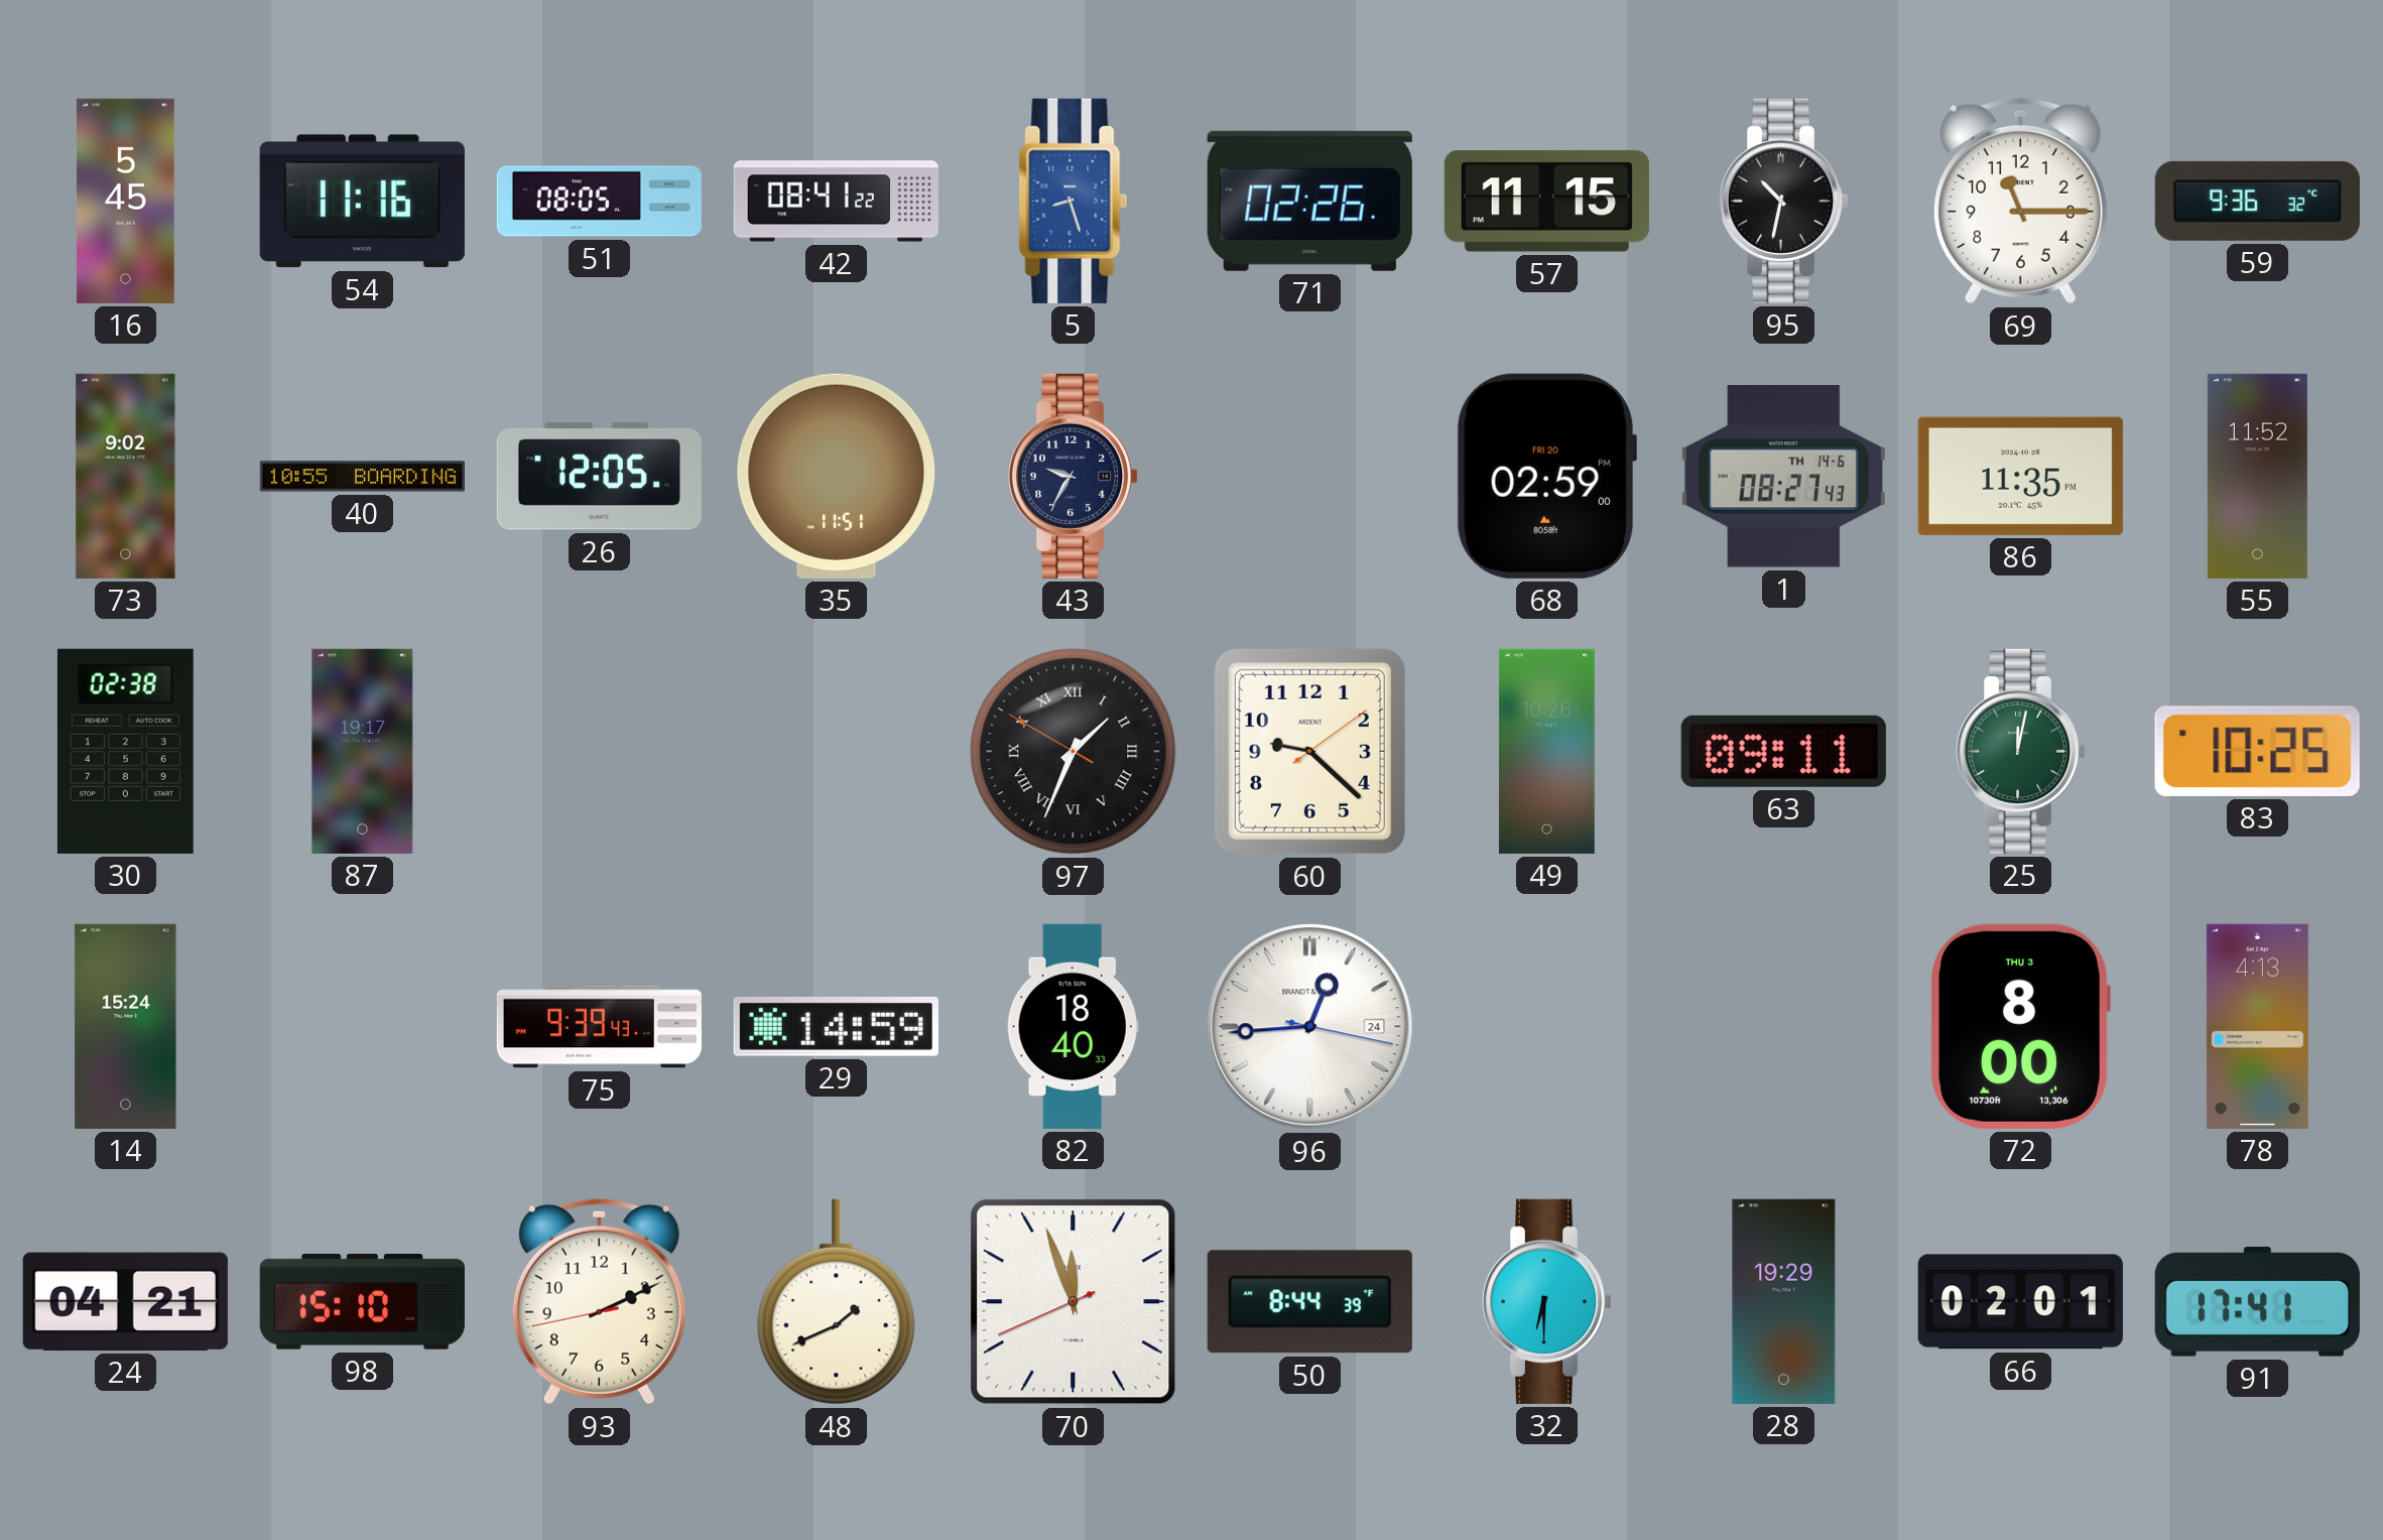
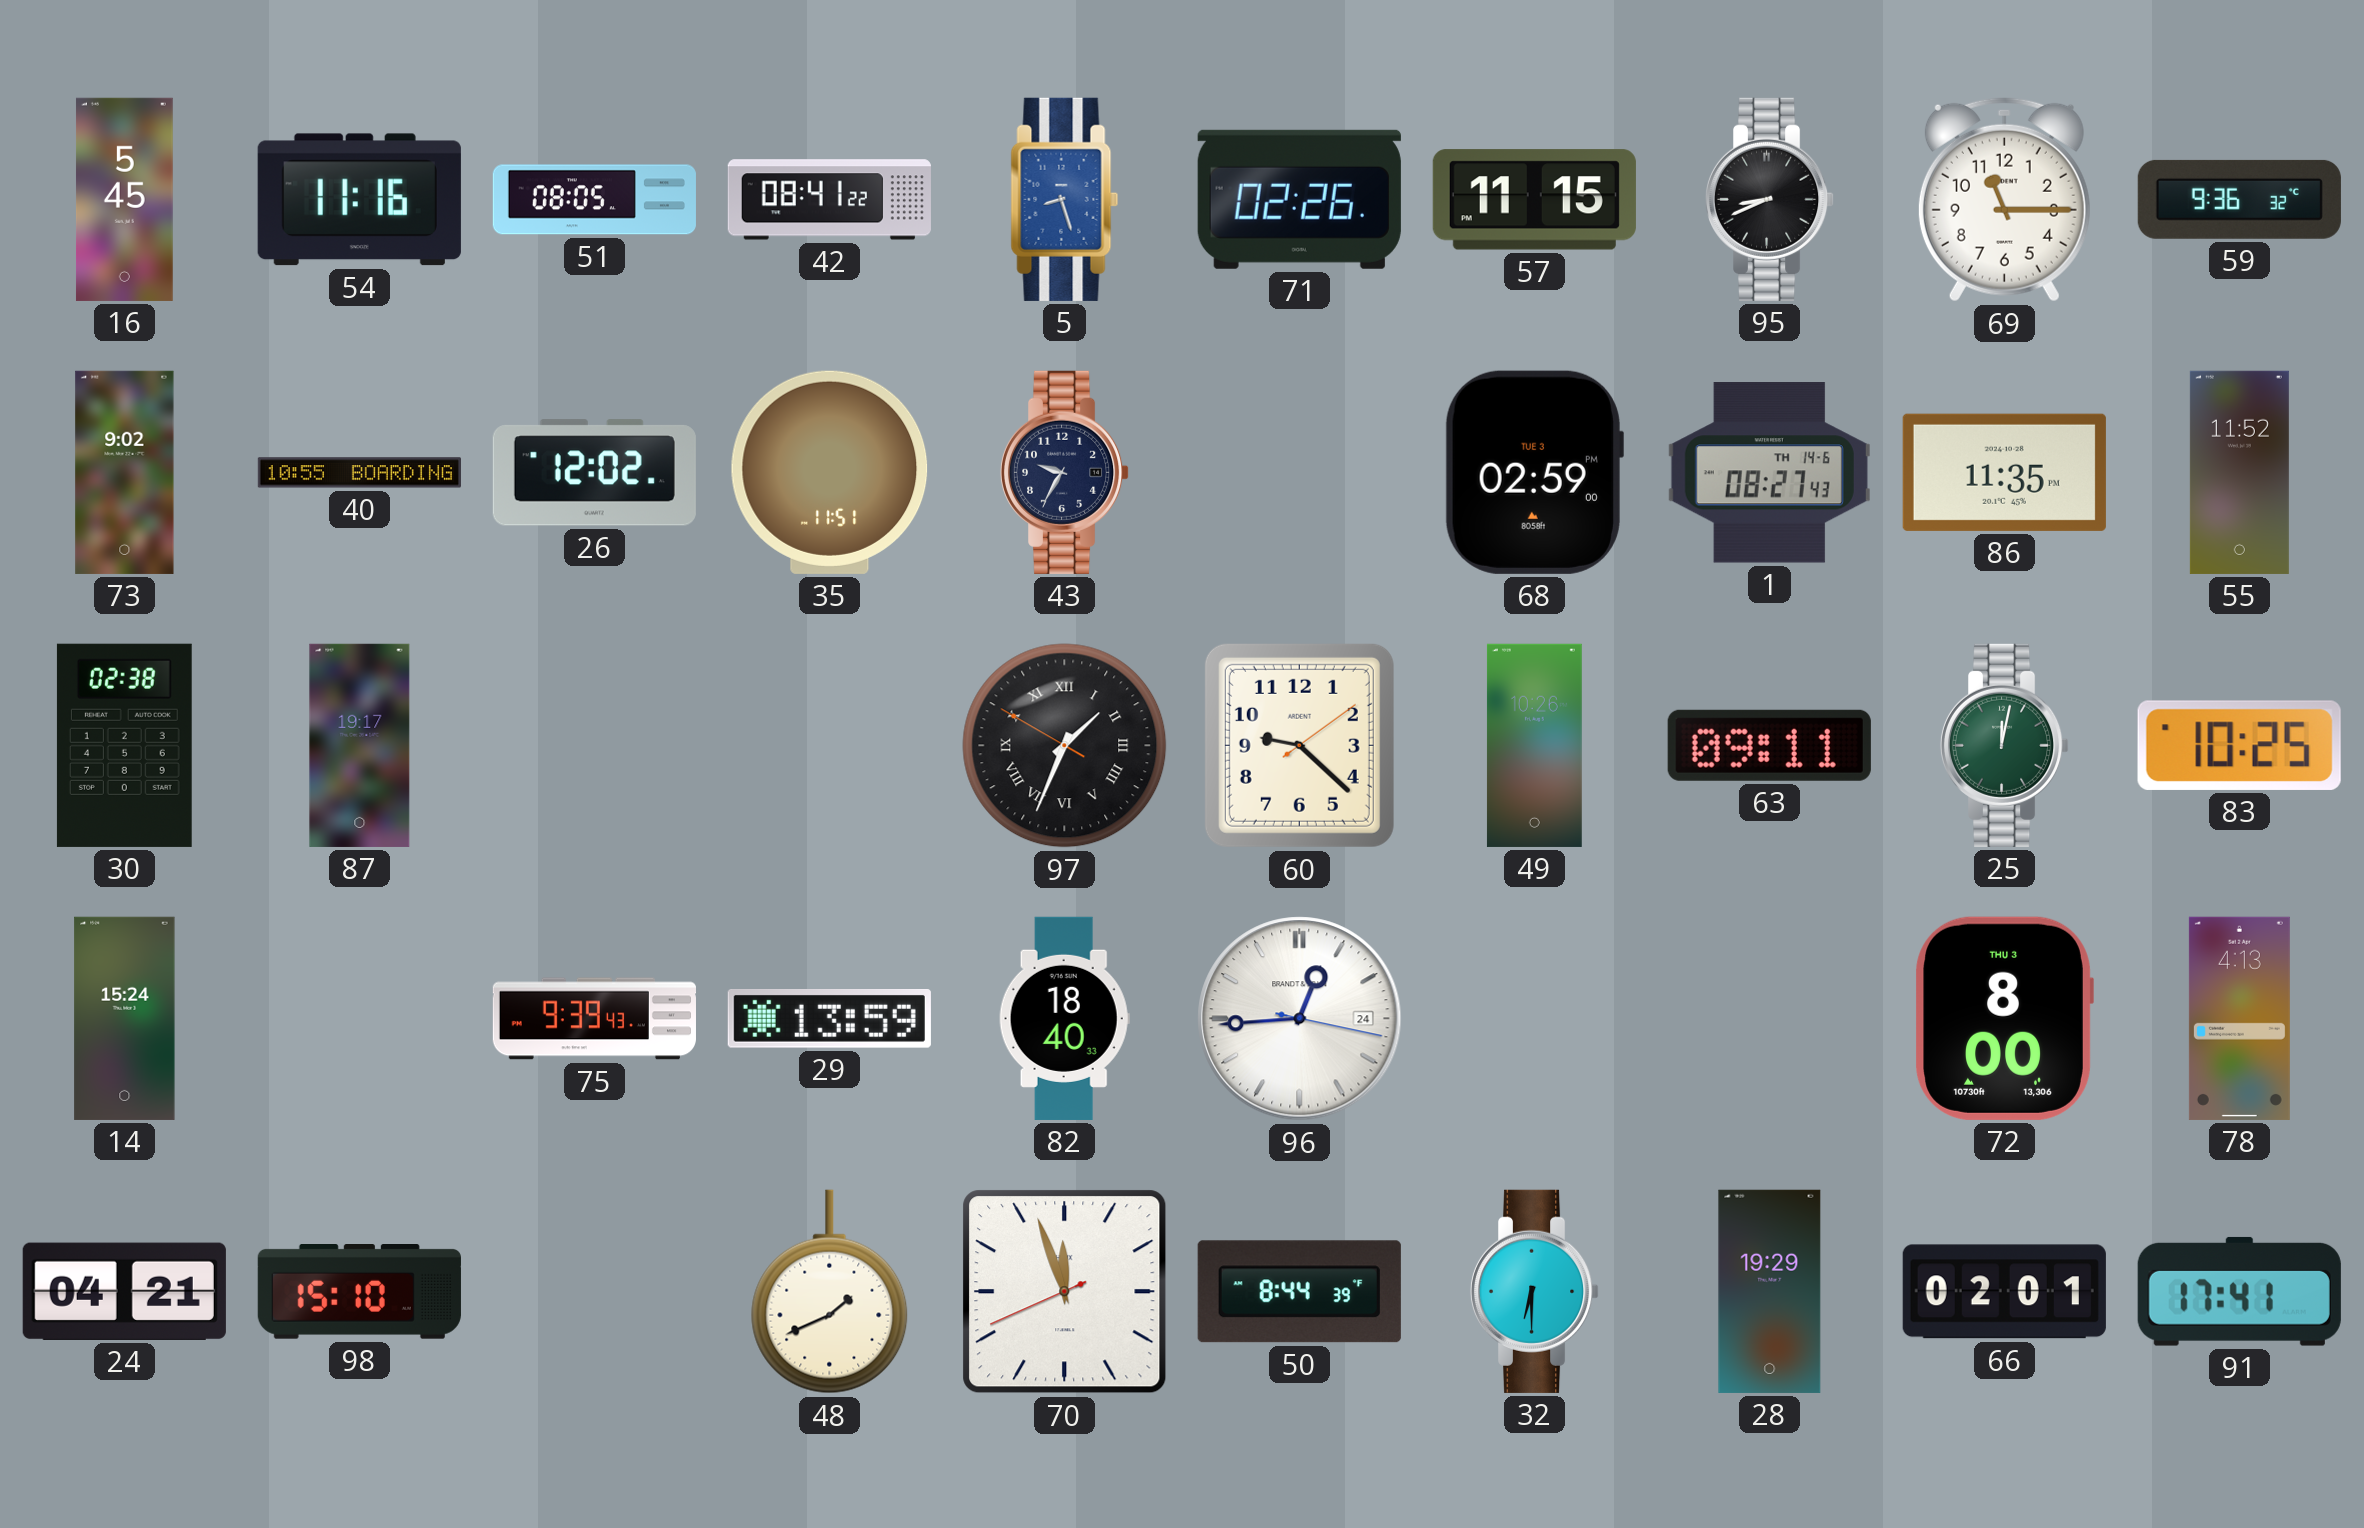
95: 10:32 -> 8:41 (1770, 199)
26: 12:05 -> 12:02 (594, 473)
68 date: FRI 20 -> TUE 3 (1534, 472)
29: 14:59 -> 13:59 (829, 1019)
93: 2:10 -> none (599, 1301)
